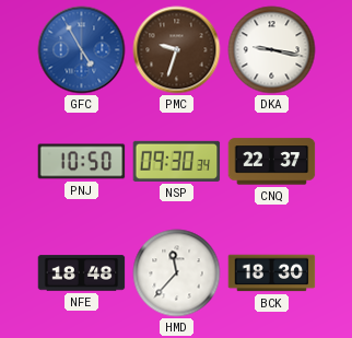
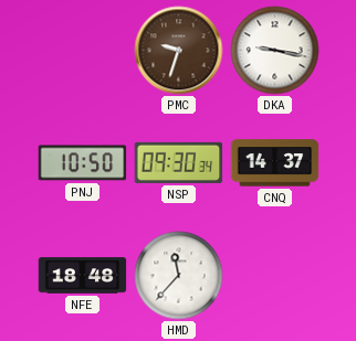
GFC: 4:55 -> none (82, 50)
CNQ: 22:37 -> 14:37 (275, 163)
BCK: 18:30 -> none (272, 273)
